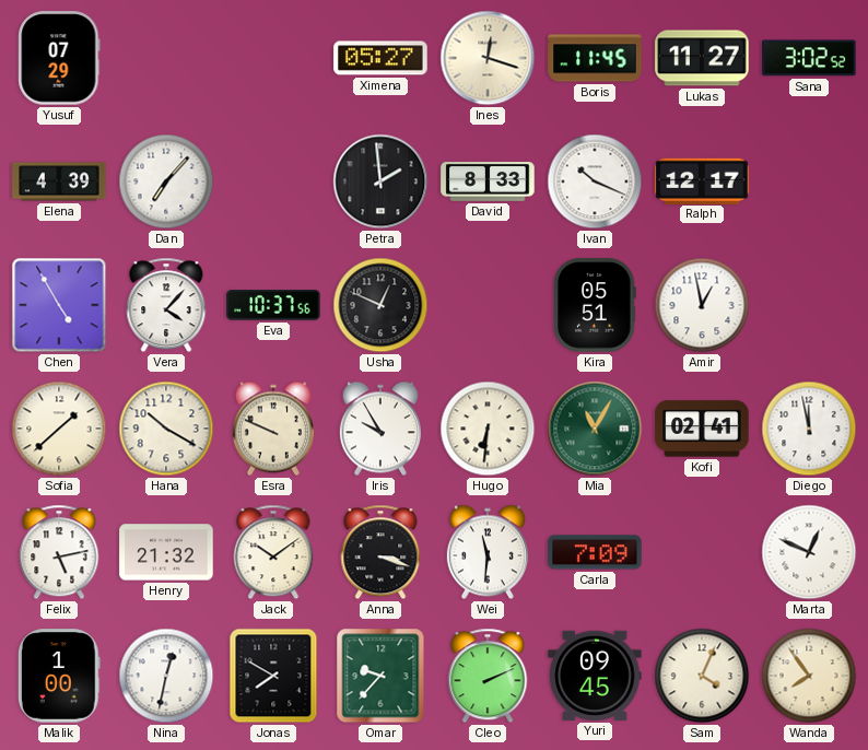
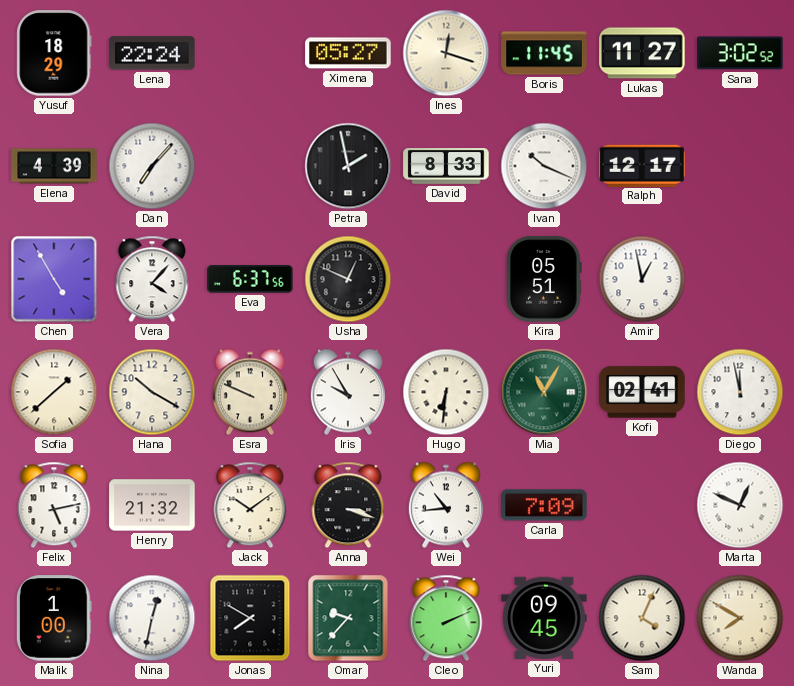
Yusuf: 07:29 -> 18:29 (54, 53)
Lena: none -> 22:24 (152, 53)
Petra: 1:59 -> 1:58 (348, 166)
Eva: 10:37 -> 6:37 (250, 279)
Wei: 11:31 -> 10:44 (446, 505)
Wanda: 7:54 -> 7:50 (740, 618)
